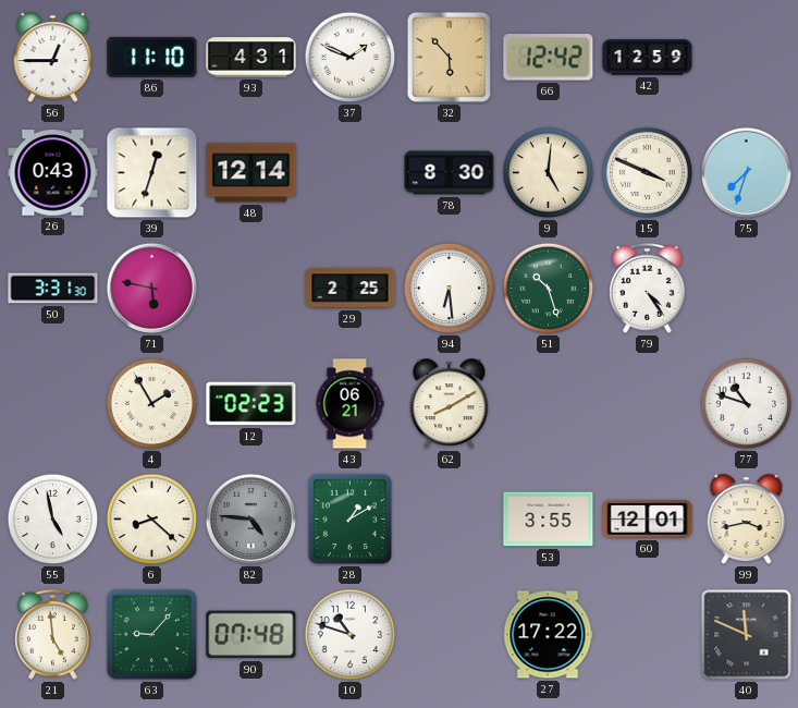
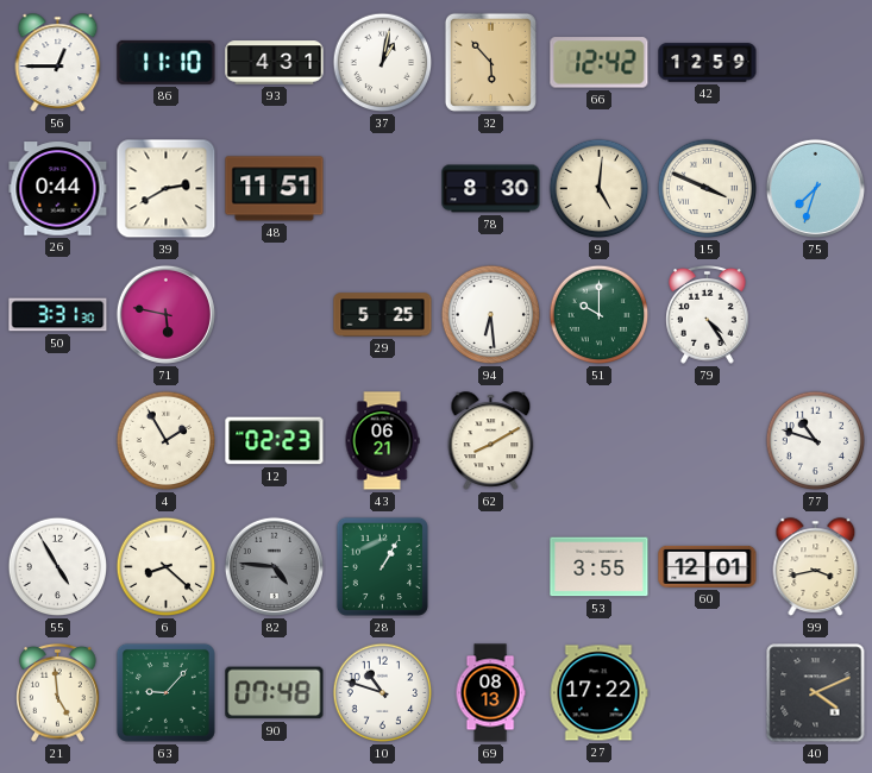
37: 1:49 -> 1:02 (383, 63)
26: 0:43 -> 0:44 (58, 189)
39: 12:33 -> 2:40 (167, 189)
48: 12:14 -> 11:51 (275, 189)
29: 2:25 -> 5:25 (383, 315)
51: 10:27 -> 10:00 (600, 315)
55: 4:58 -> 4:55 (58, 567)
28: 1:10 -> 1:05 (382, 566)
69: none -> 08:13 (490, 693)
40: 11:49 -> 4:11 (816, 693)
